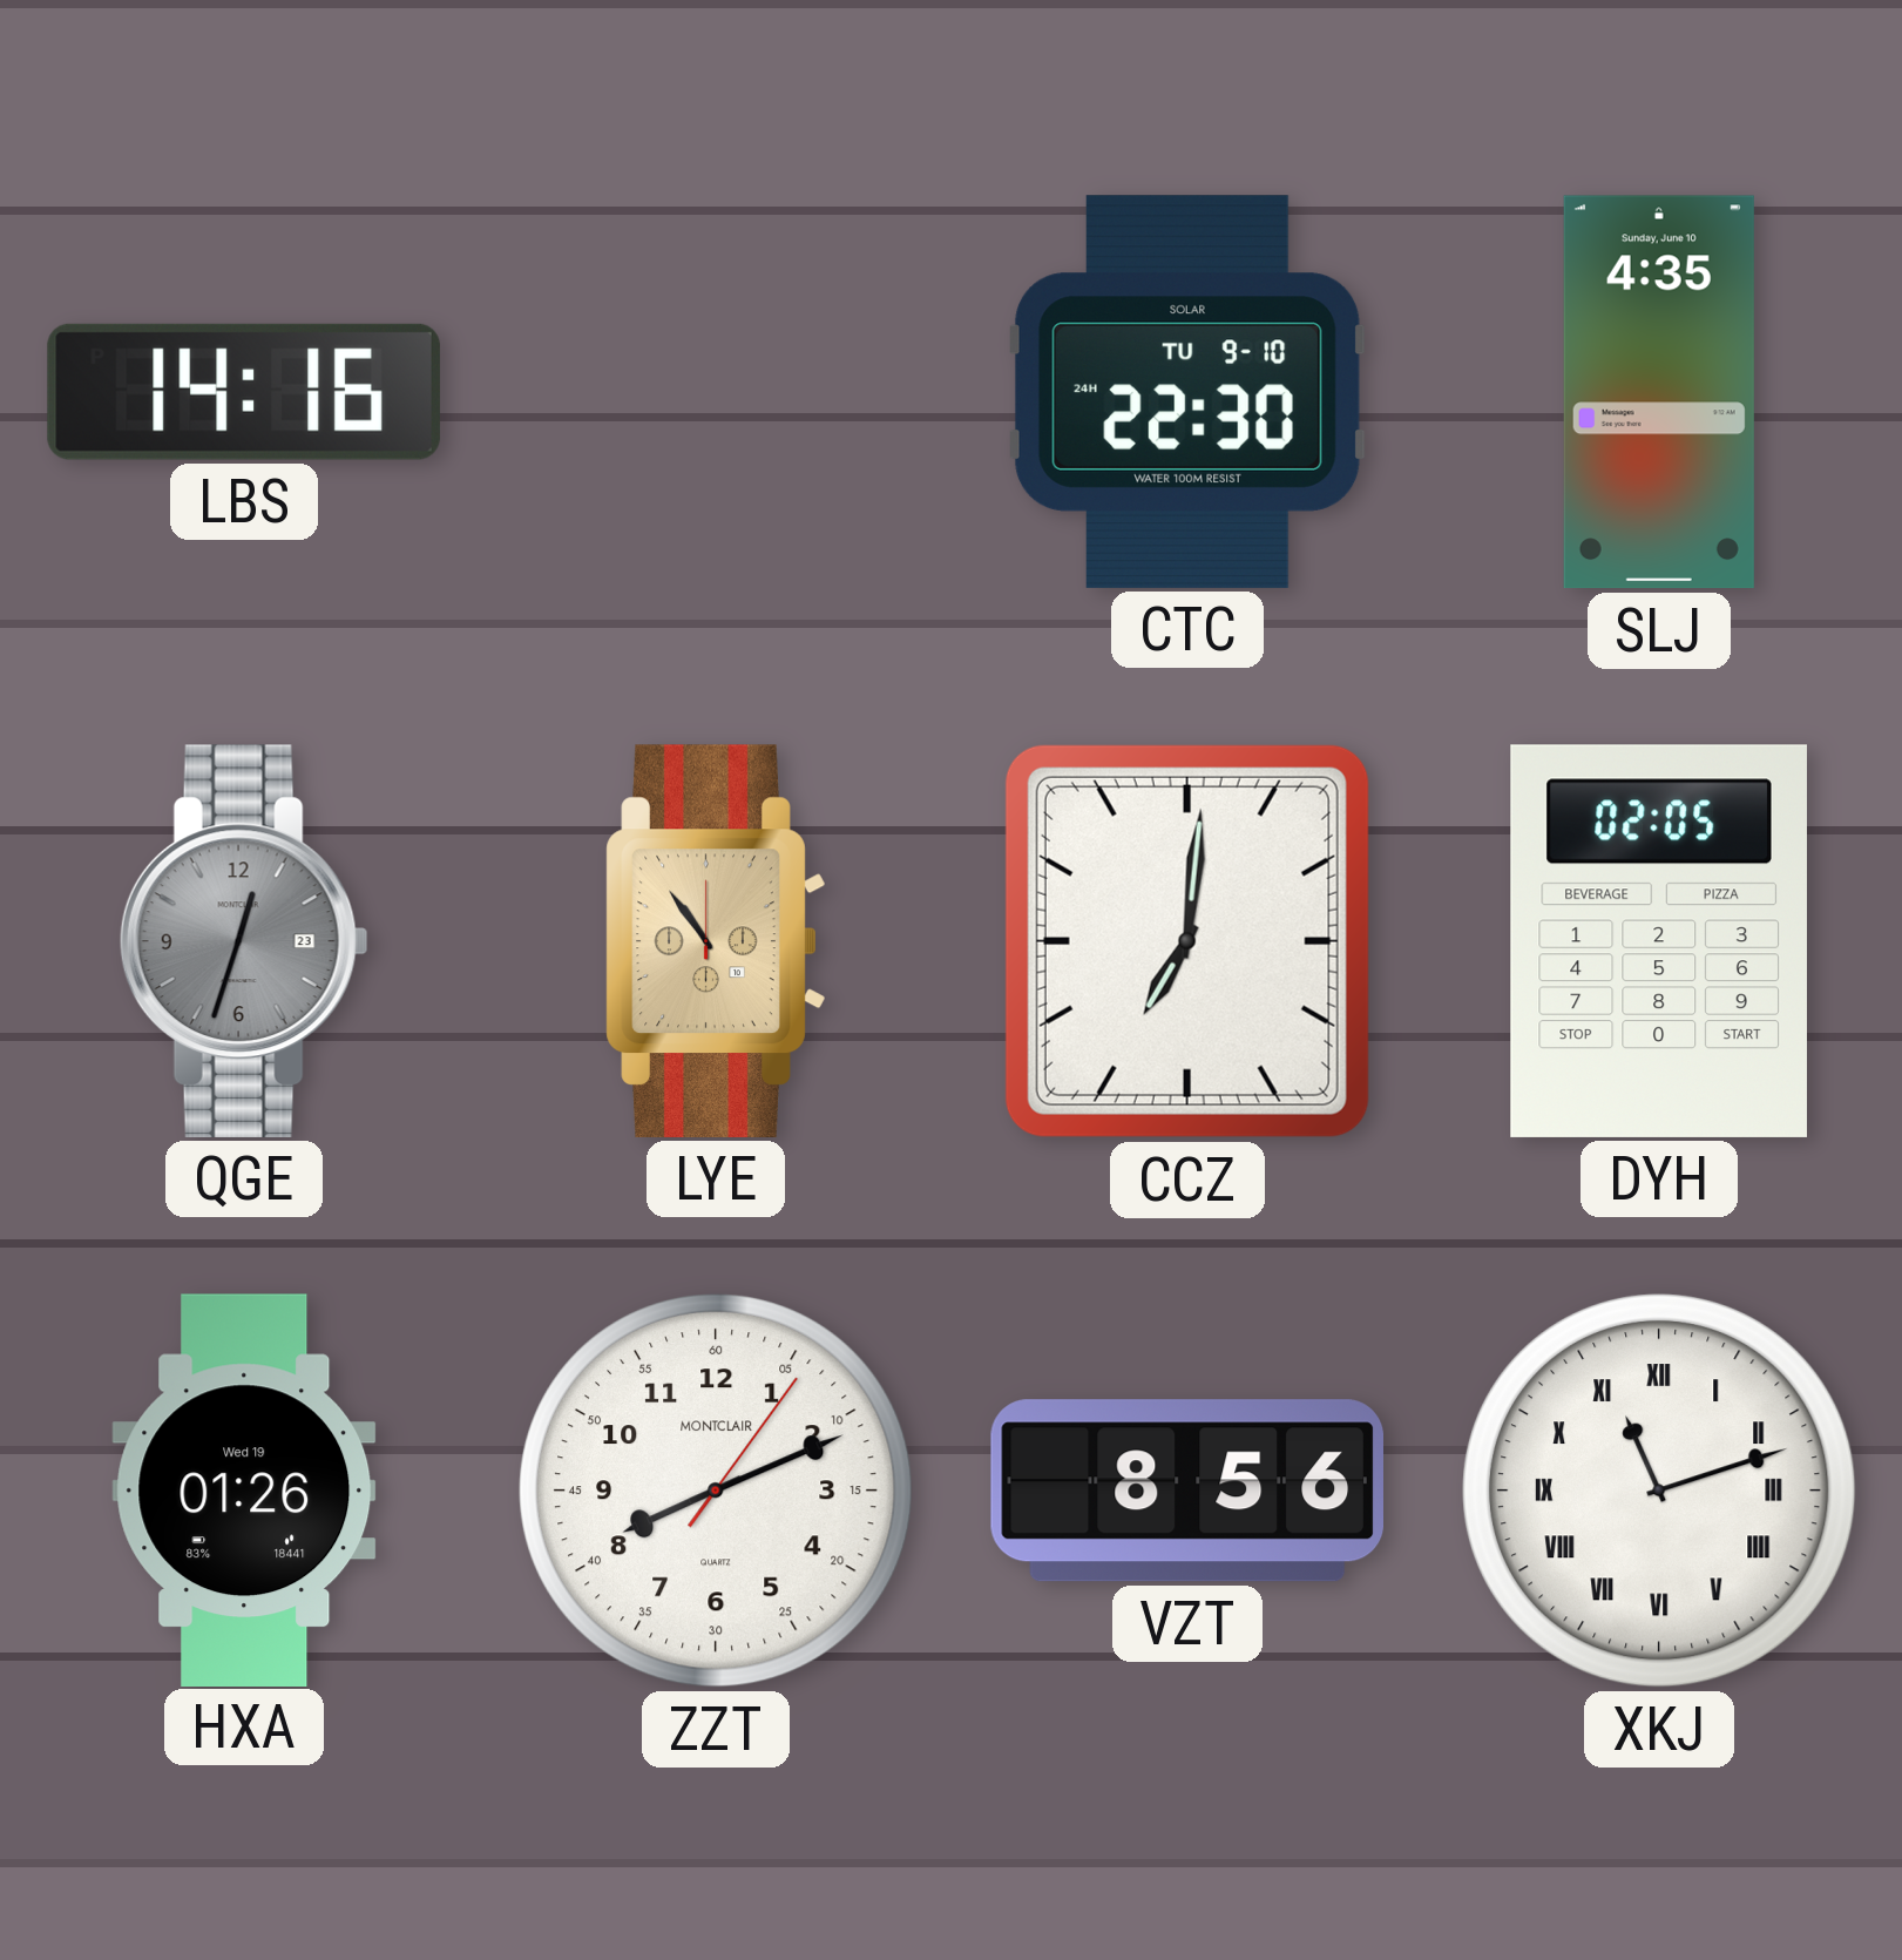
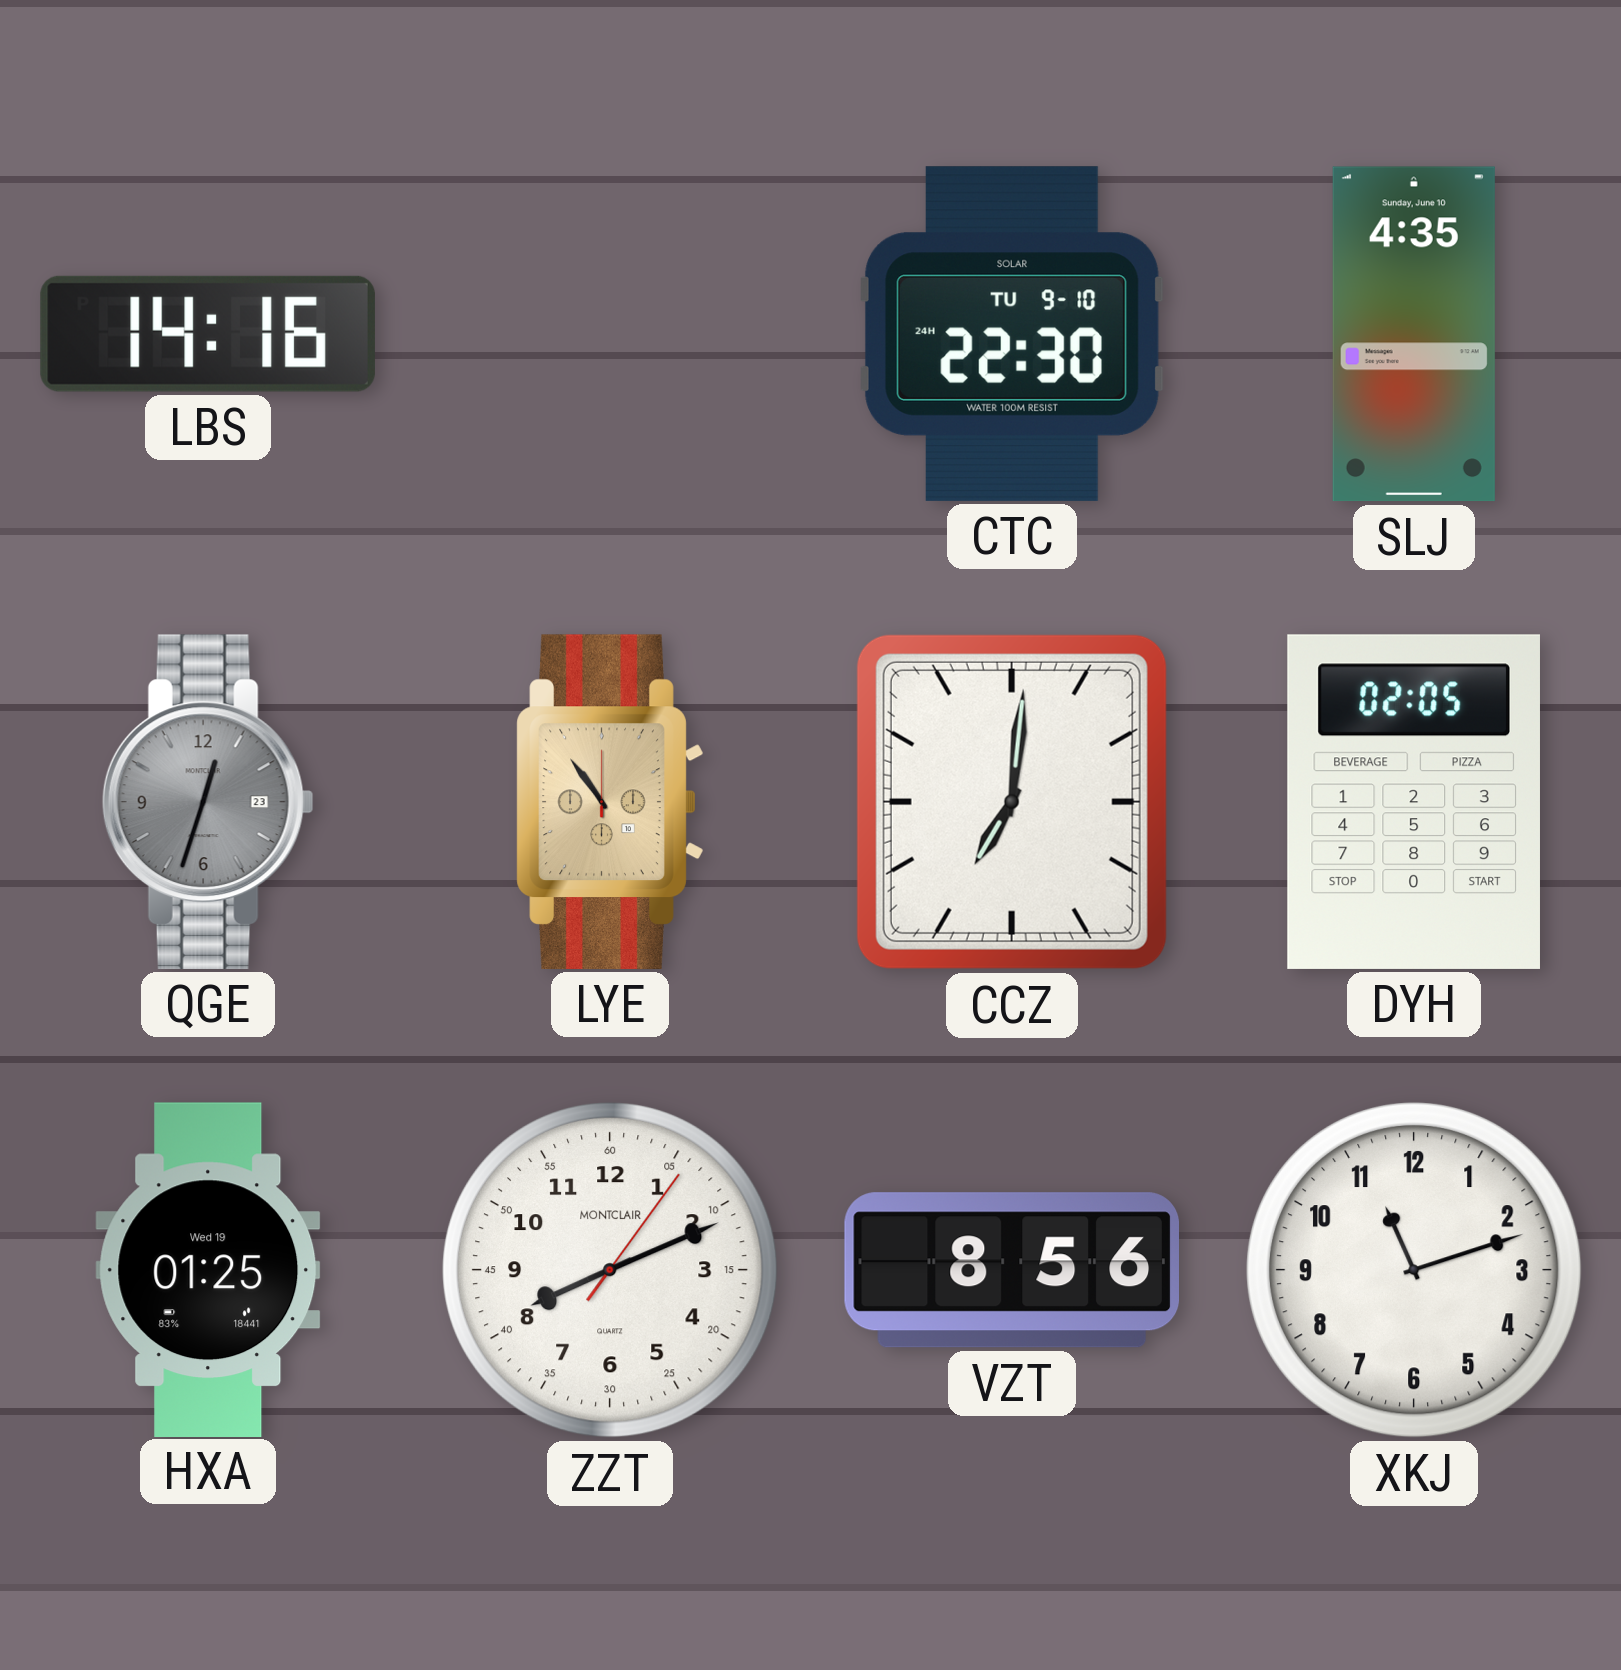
HXA: 01:26 -> 01:25 (208, 1269)
XKJ numerals: Roman -> Arabic (1414, 1270)
